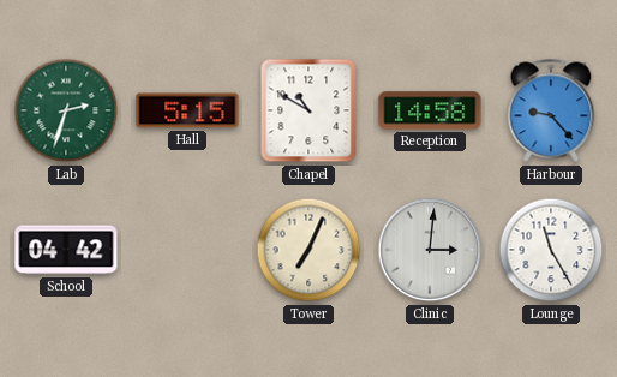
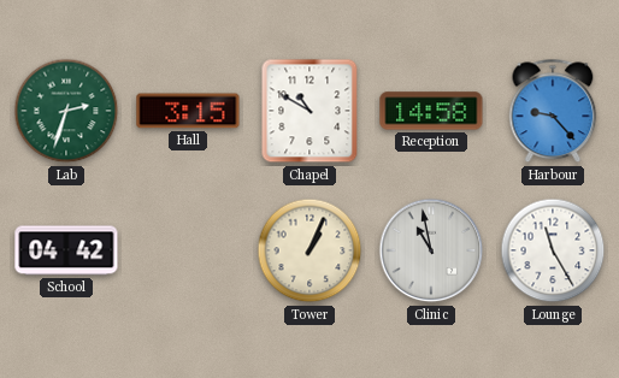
Hall: 5:15 -> 3:15 (188, 111)
Tower: 7:04 -> 1:04 (309, 250)
Clinic: 3:01 -> 10:58 (431, 250)
